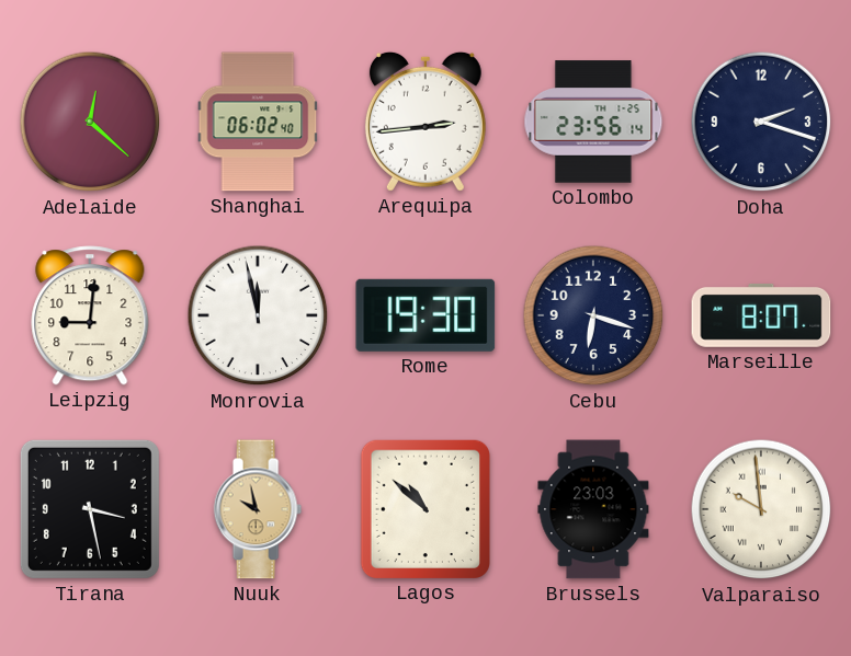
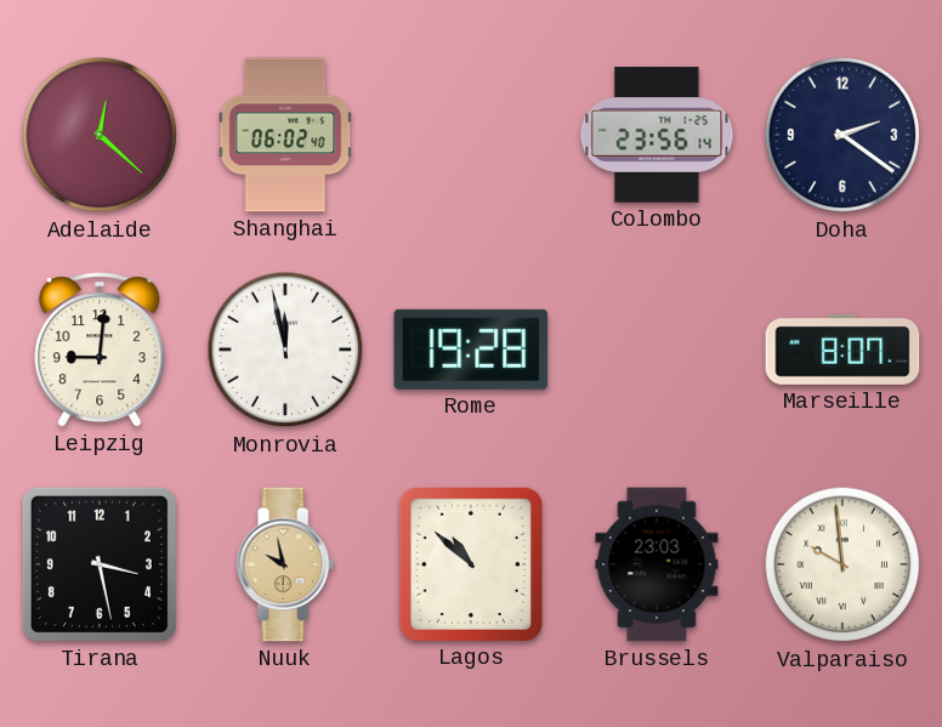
Arequipa: 2:44 -> none (426, 122)
Doha: 2:18 -> 2:21 (842, 135)
Rome: 19:30 -> 19:28 (471, 350)
Cebu: 6:18 -> none (593, 315)
